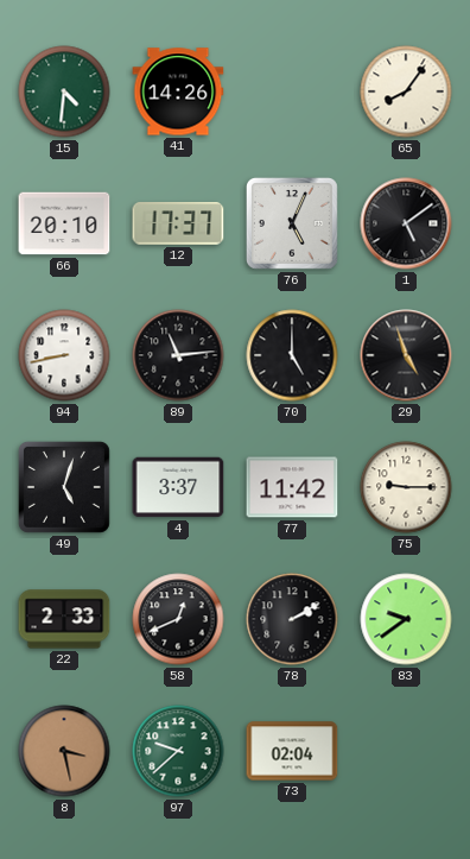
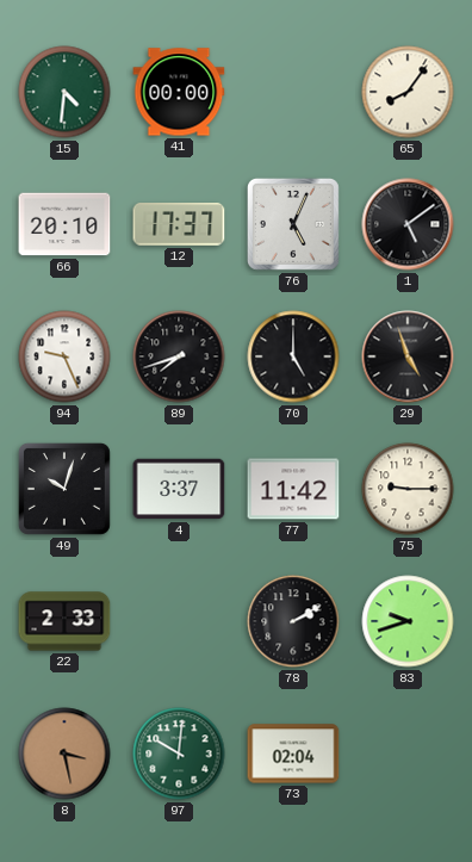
41: 14:26 -> 00:00 (179, 92)
94: 8:43 -> 9:26 (64, 356)
89: 11:14 -> 7:42 (179, 356)
49: 5:03 -> 10:03 (64, 489)
58: 12:41 -> none (178, 619)
83: 9:39 -> 9:42 (408, 621)
97: 9:38 -> 10:01 (179, 754)
